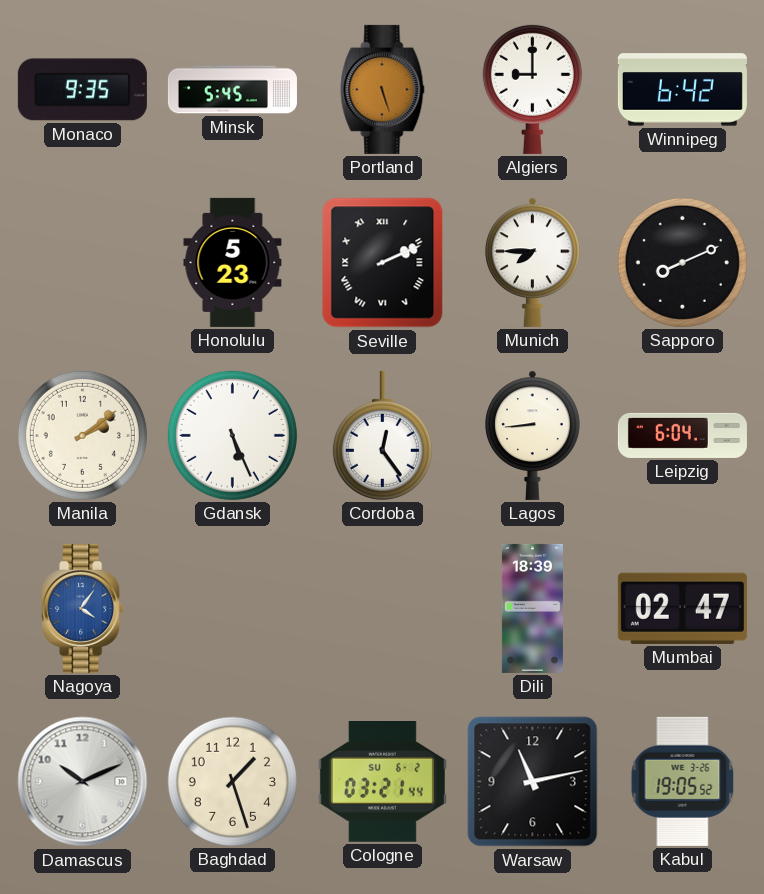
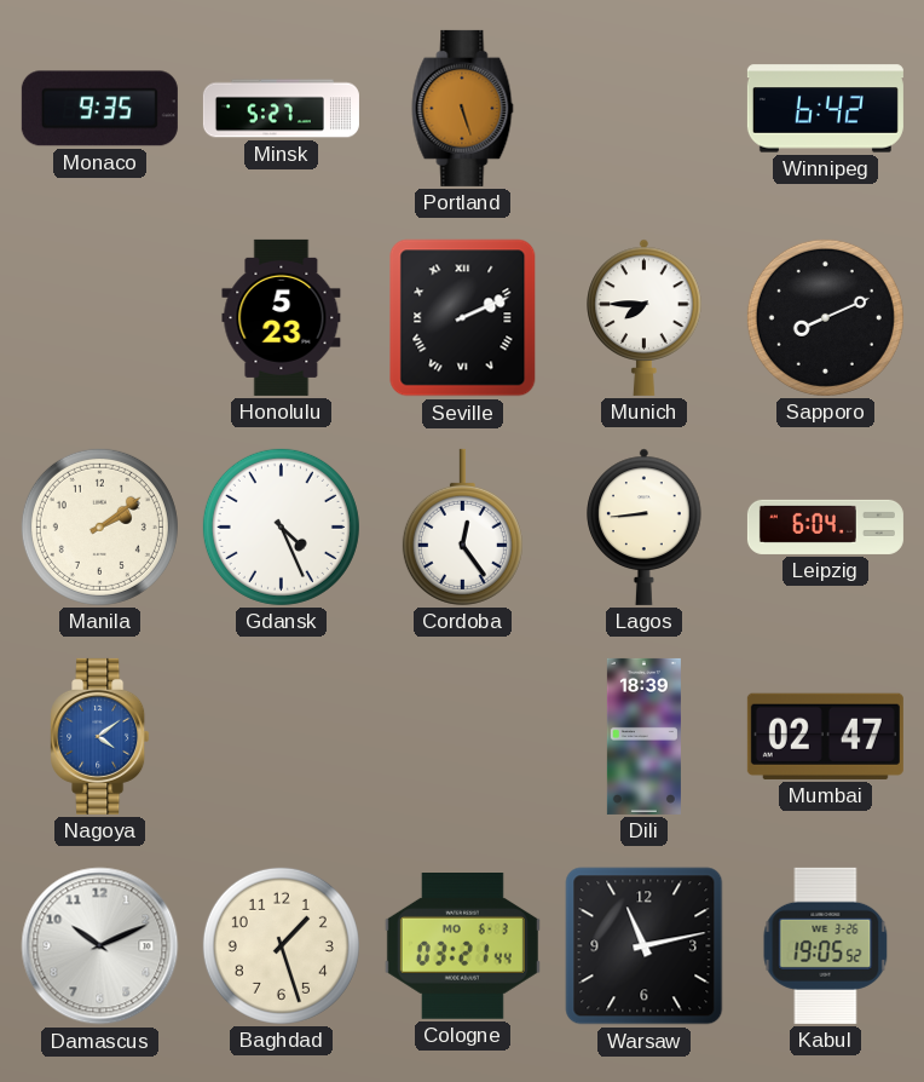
Minsk: 5:45 -> 5:27 (281, 109)
Algiers: 9:00 -> none (532, 89)
Gdansk: 5:26 -> 4:26 (281, 526)
Nagoya: 4:06 -> 4:09 (100, 736)
Cologne date: SU 6-2 -> MO 6-3 (462, 946)
